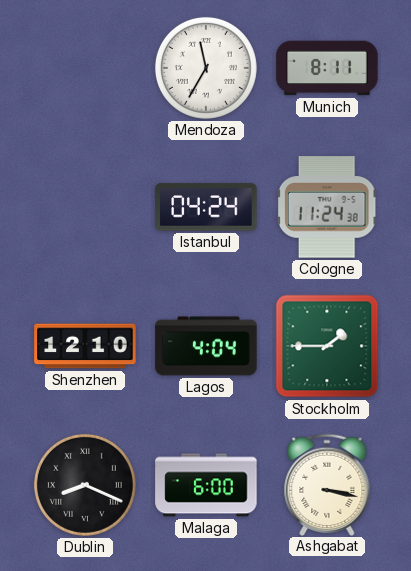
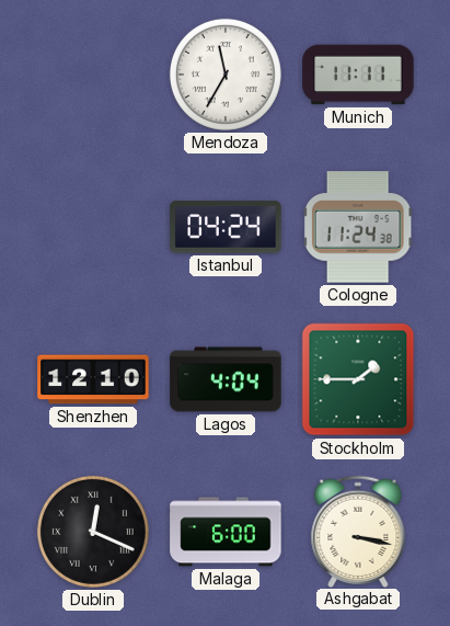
Munich: 8:11 -> 11:11 (358, 75)
Dublin: 8:19 -> 12:19 (93, 532)
